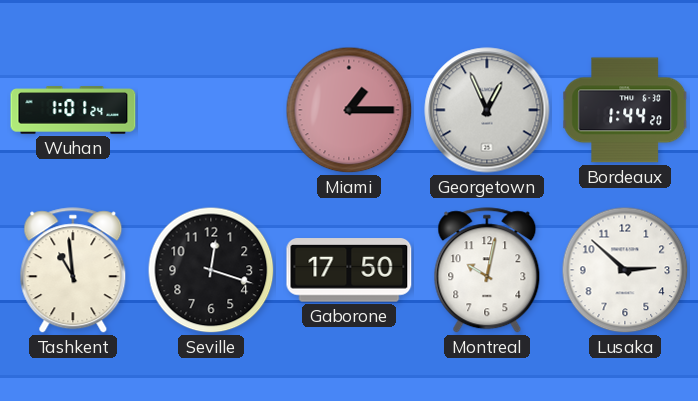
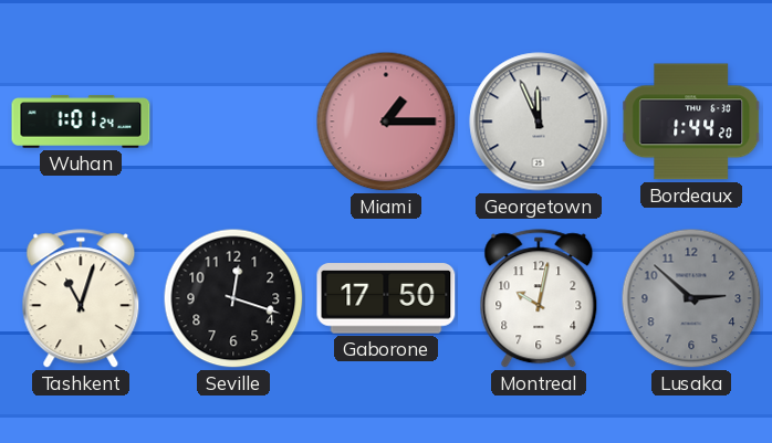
Georgetown: 12:56 -> 11:56 (539, 122)
Tashkent: 10:59 -> 11:03 (81, 299)
Lusaka dial: white -> grey (691, 298)
